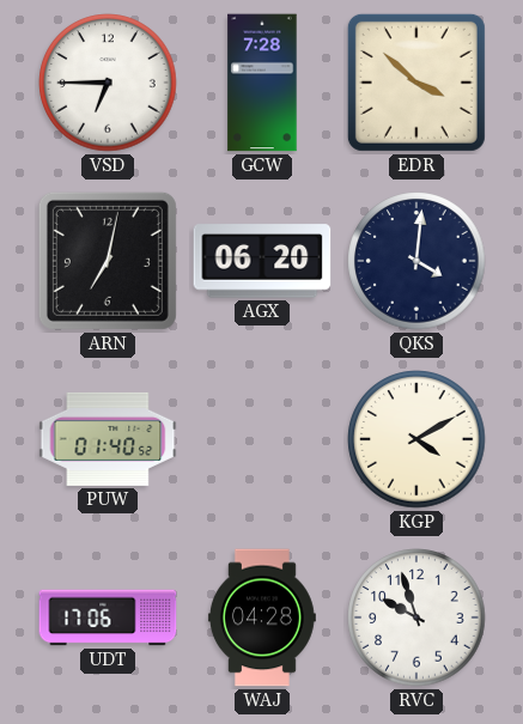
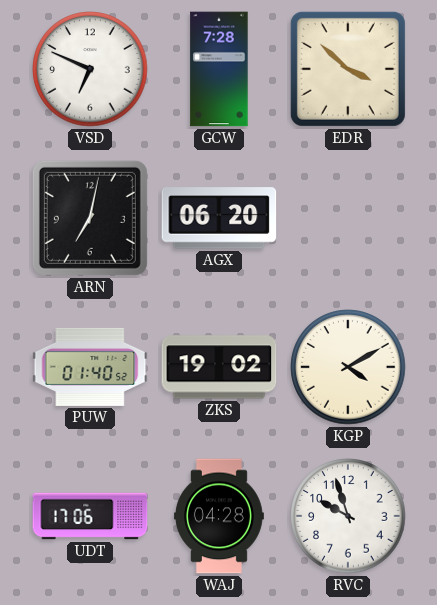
VSD: 6:45 -> 6:49 (90, 69)
QKS: 4:01 -> none (416, 261)
ZKS: none -> 19:02 (219, 367)
